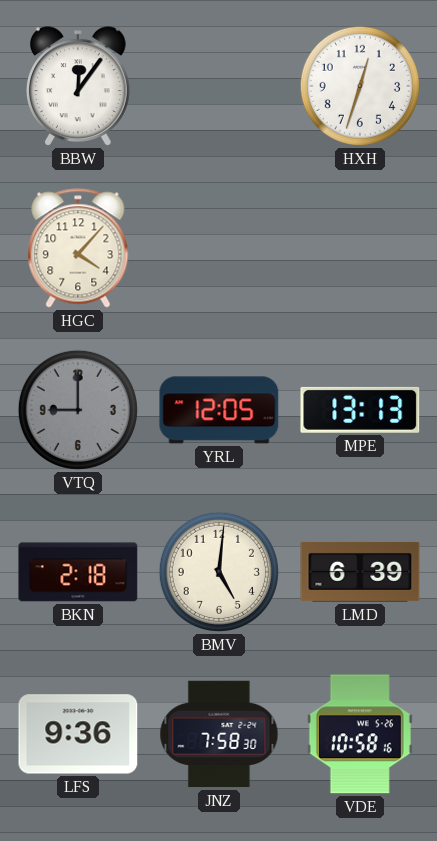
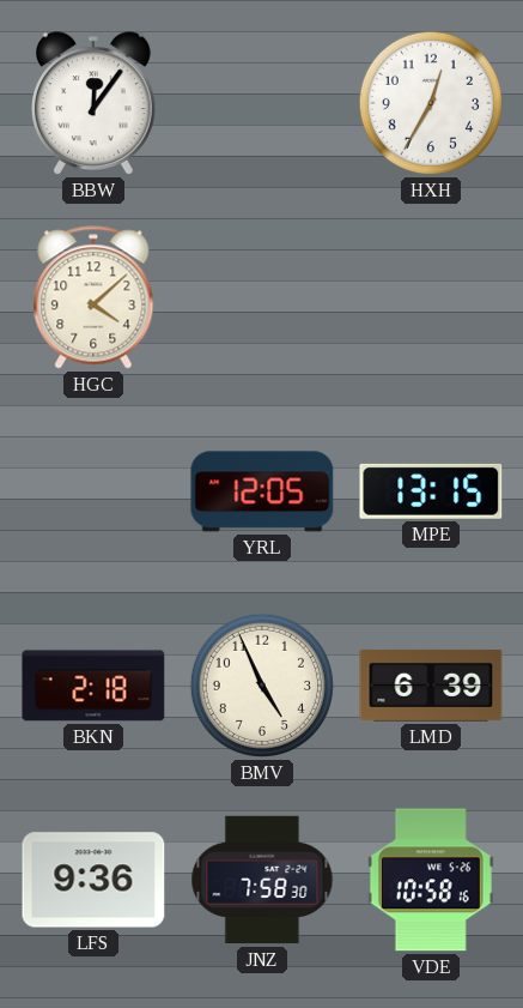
HXH: 12:33 -> 12:35 (431, 103)
HGC: 4:07 -> 4:08 (93, 297)
VTQ: 9:00 -> none (78, 410)
MPE: 13:13 -> 13:15 (431, 491)
BMV: 5:01 -> 4:56 (262, 686)
